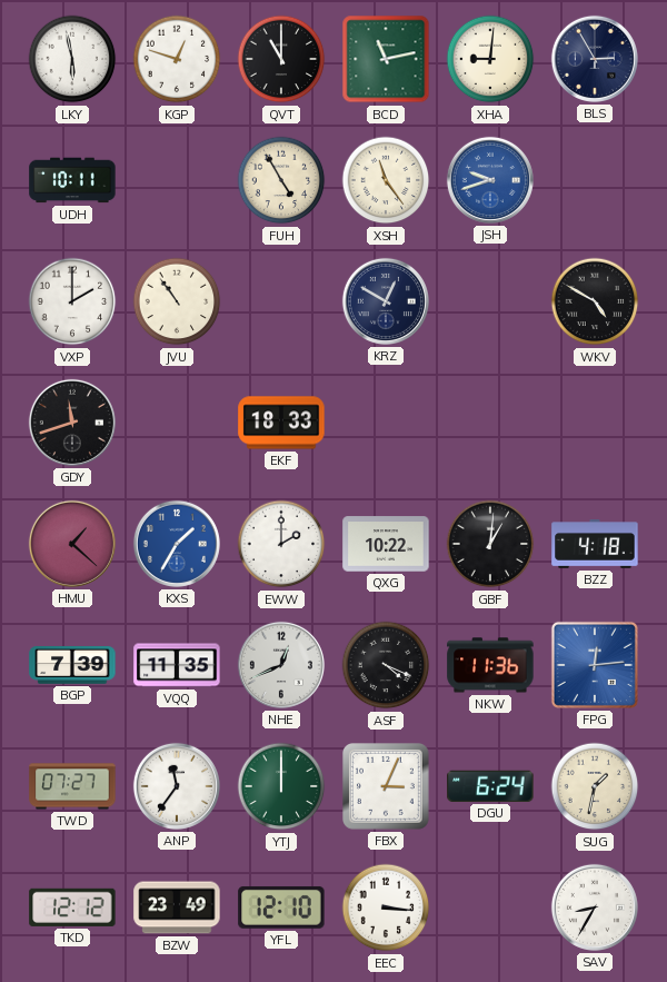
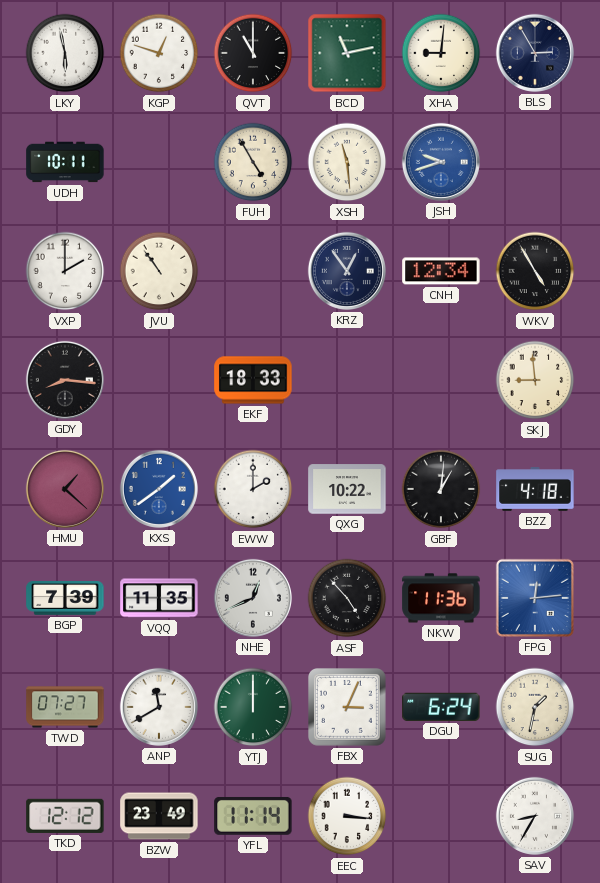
XSH: 11:24 -> 11:29 (347, 162)
KRZ: 12:50 -> 12:54 (347, 271)
CNH: none -> 12:34 (441, 271)
WKV: 4:50 -> 4:55 (535, 271)
GDY: 11:42 -> 8:16 (65, 380)
SKJ: none -> 8:59 (535, 380)
KXS: 1:35 -> 1:39 (159, 489)
ASF: 4:19 -> 4:53 (347, 598)
ANP: 11:36 -> 11:40 (159, 707)
YFL: 12:10 -> 11:14 (253, 816)
